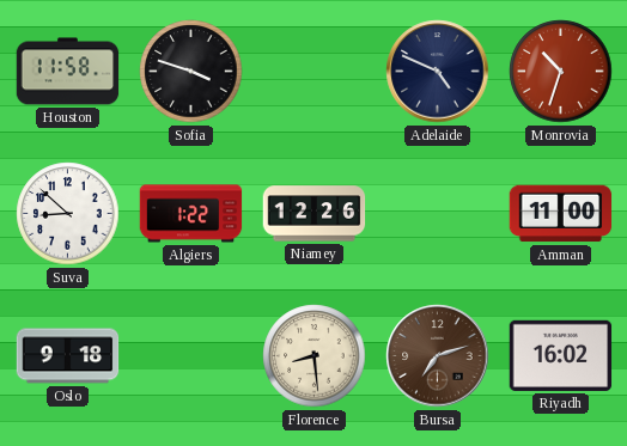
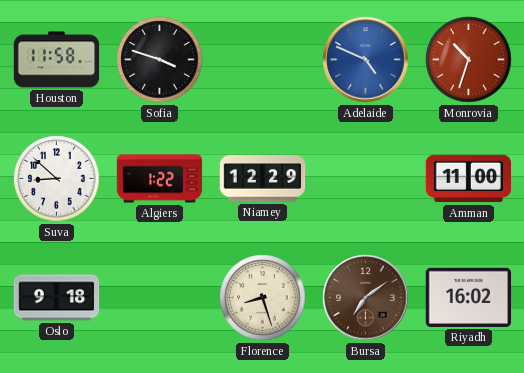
Adelaide dial: navy -> blue (366, 60)
Niamey: 12:26 -> 12:29 (263, 179)
Florence: 8:29 -> 8:27 (263, 298)
Bursa: 7:12 -> 7:09 (366, 298)
